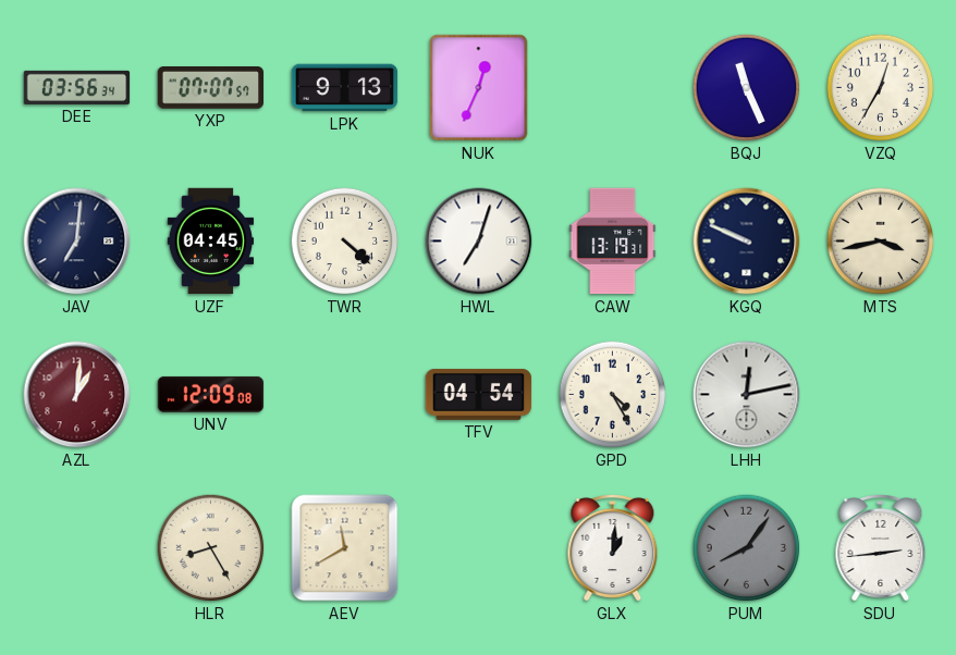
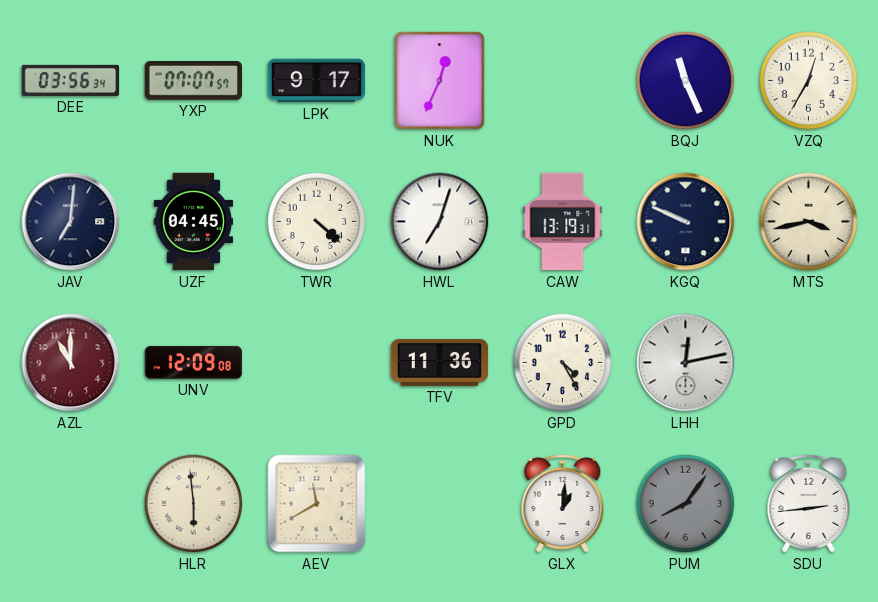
LPK: 9:13 -> 9:17 (317, 81)
AZL: 1:01 -> 11:00 (71, 363)
TFV: 04:54 -> 11:36 (440, 362)
HLR: 8:25 -> 5:59 (194, 504)
